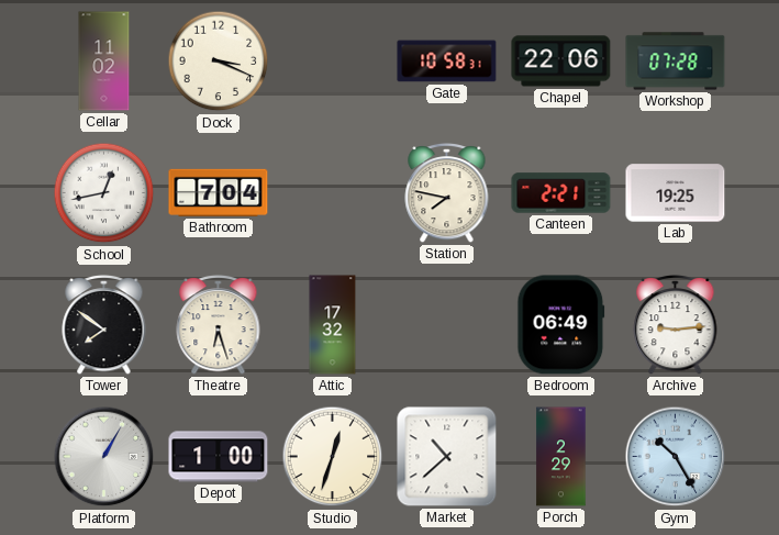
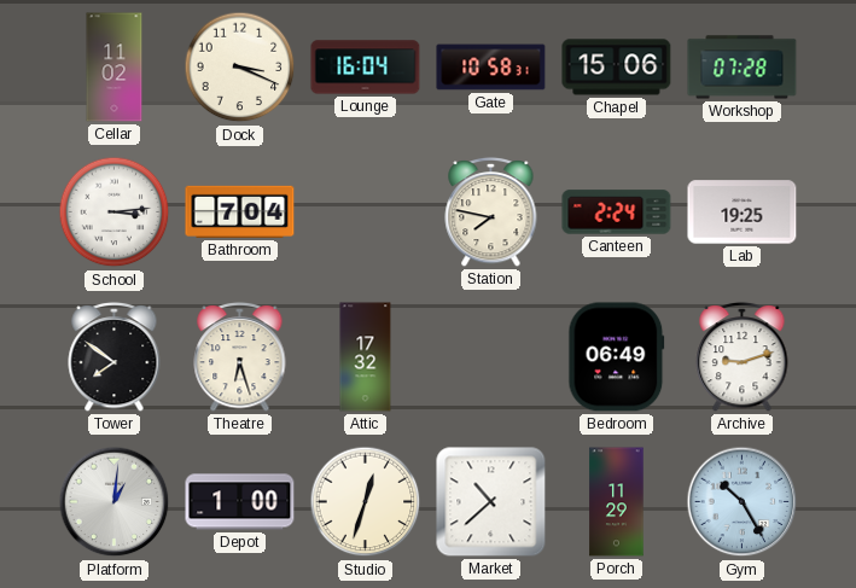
Lounge: none -> 16:04 (366, 68)
Chapel: 22:06 -> 15:06 (617, 68)
School: 12:43 -> 3:14 (115, 213)
Canteen: 2:21 -> 2:24 (617, 213)
Archive: 9:14 -> 9:12 (743, 356)
Platform: 1:05 -> 1:01 (115, 502)
Porch: 2:29 -> 11:29 (617, 502)
